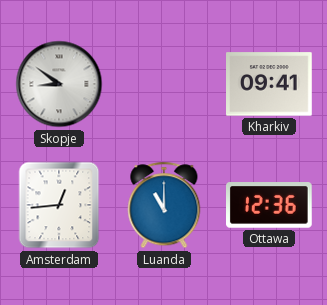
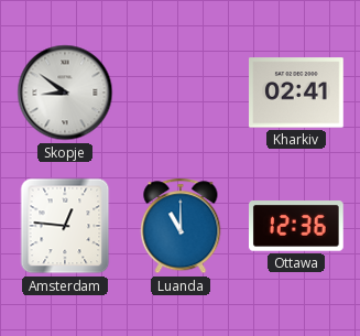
Kharkiv: 09:41 -> 02:41 (297, 93)
Amsterdam: 12:44 -> 12:46 (65, 226)
